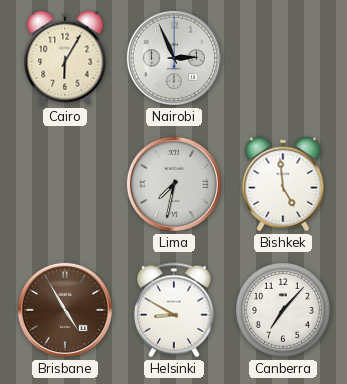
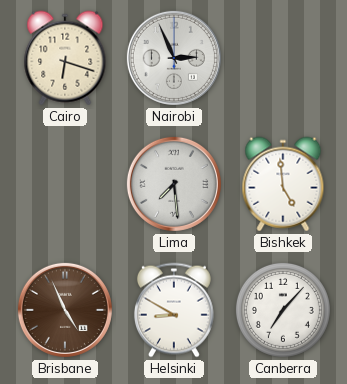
Cairo: 6:05 -> 6:18 (65, 58)
Lima: 7:32 -> 7:29 (174, 184)
Brisbane: 4:55 -> 4:56 (65, 310)
